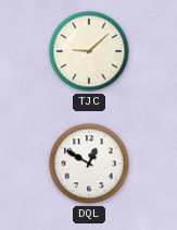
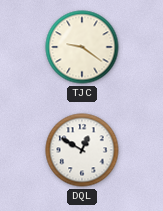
TJC: 9:08 -> 9:21 (82, 47)
